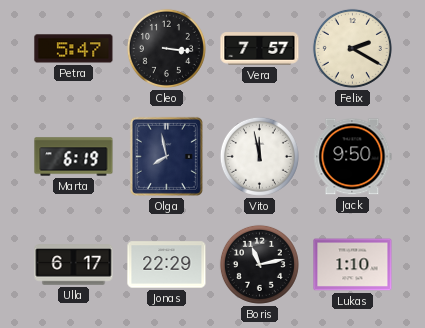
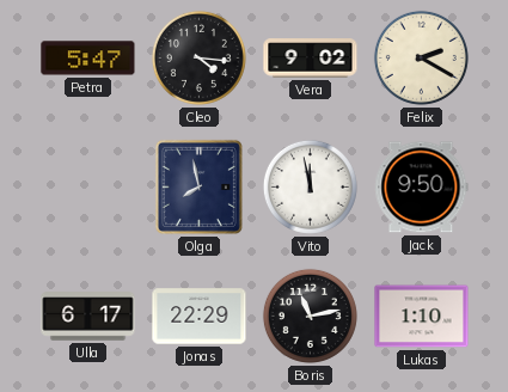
Cleo: 3:16 -> 4:16 (198, 57)
Vera: 7:57 -> 9:02 (311, 59)
Marta: 6:19 -> none (74, 157)
